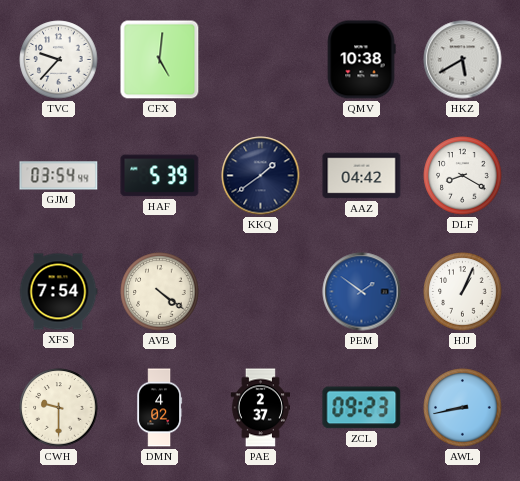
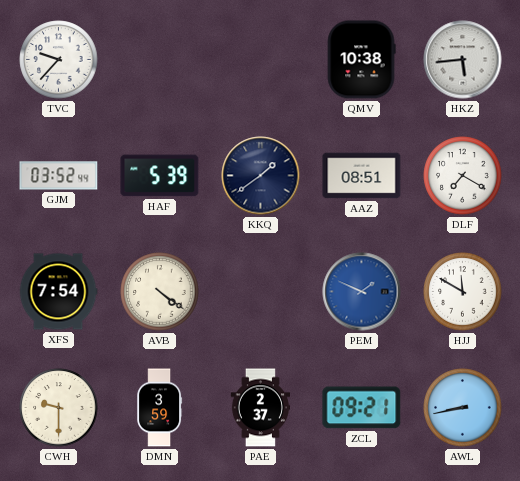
CFX: 5:01 -> none (160, 60)
HKZ: 5:40 -> 5:44 (463, 60)
GJM: 03:54 -> 03:52 (59, 176)
AAZ: 04:42 -> 08:51 (362, 176)
DLF: 8:20 -> 7:20 (463, 176)
PEM: 1:51 -> 1:49 (362, 292)
HJJ: 1:04 -> 11:50 (463, 292)
DMN: 4:02 -> 3:59 (160, 408)
ZCL: 09:23 -> 09:21 (362, 408)
